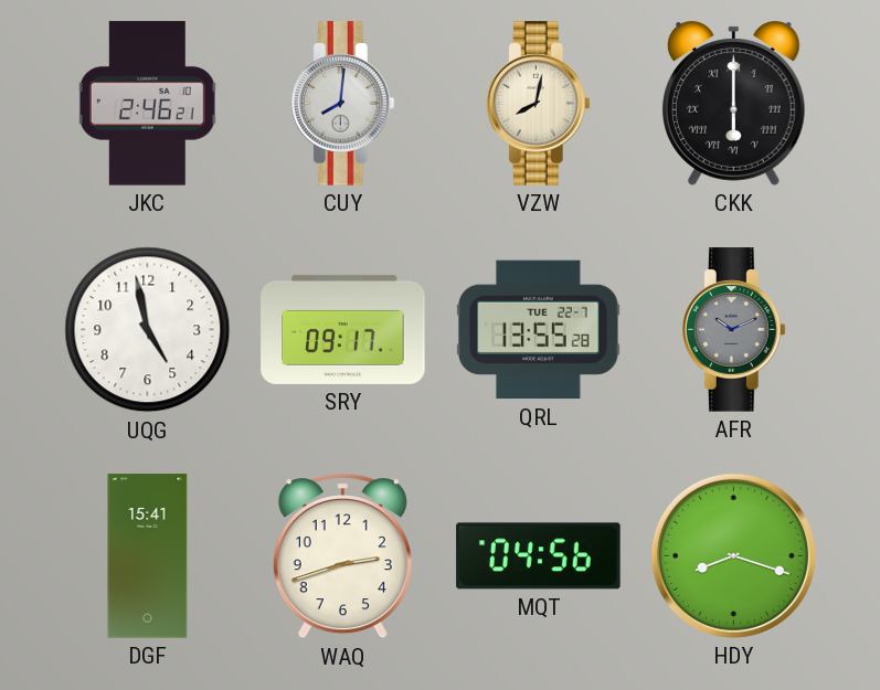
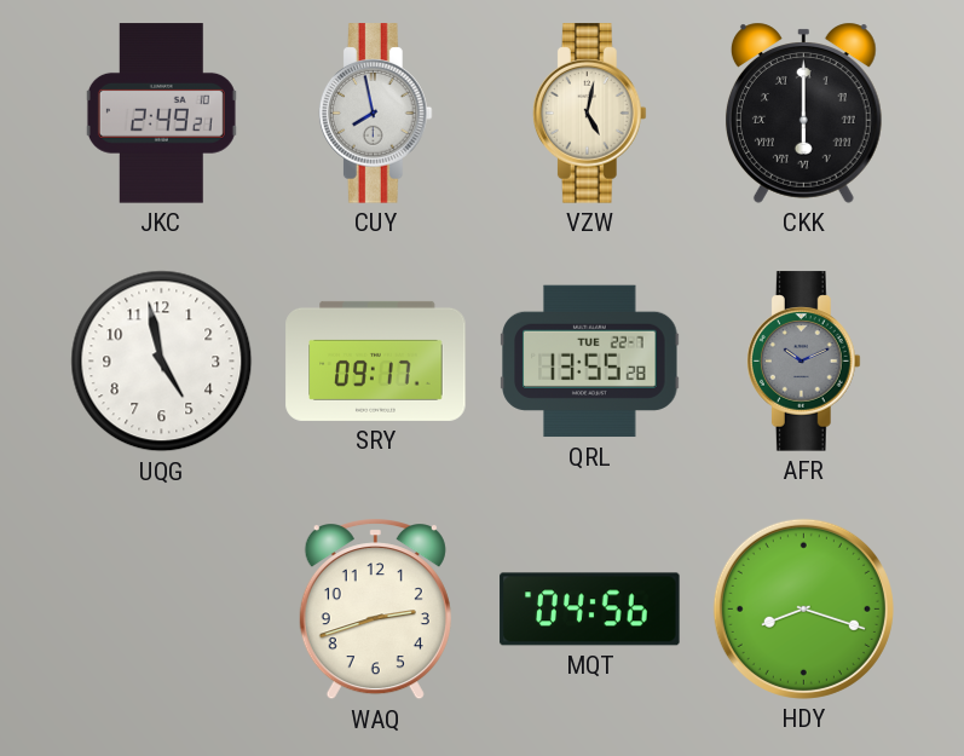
JKC: 2:46 -> 2:49 (161, 114)
CUY: 8:01 -> 7:58 (375, 114)
VZW: 8:02 -> 5:02 (589, 114)
DGF: 15:41 -> none (148, 556)
